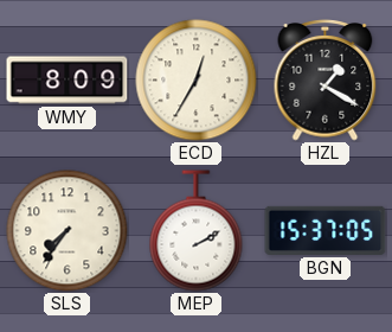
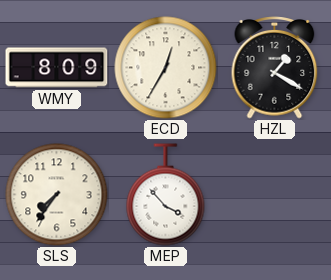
MEP: 2:10 -> 3:53 (166, 195)
BGN: 15:37 -> none (326, 230)
